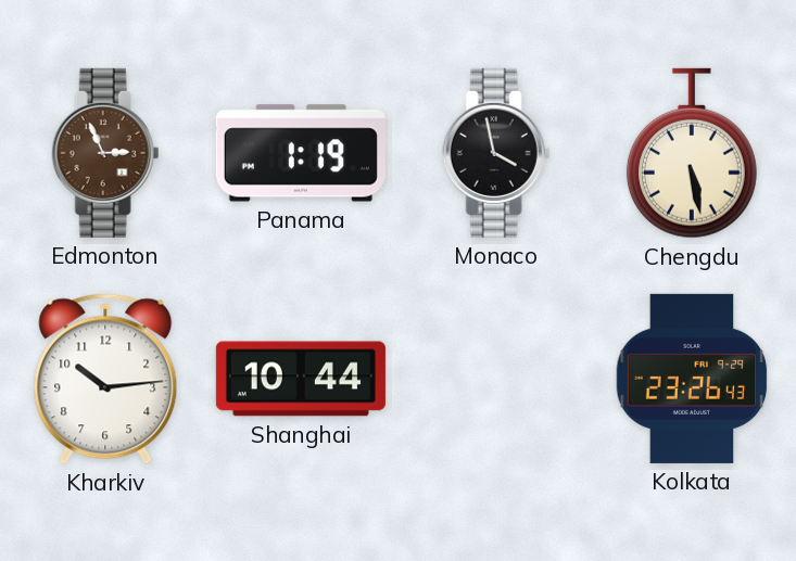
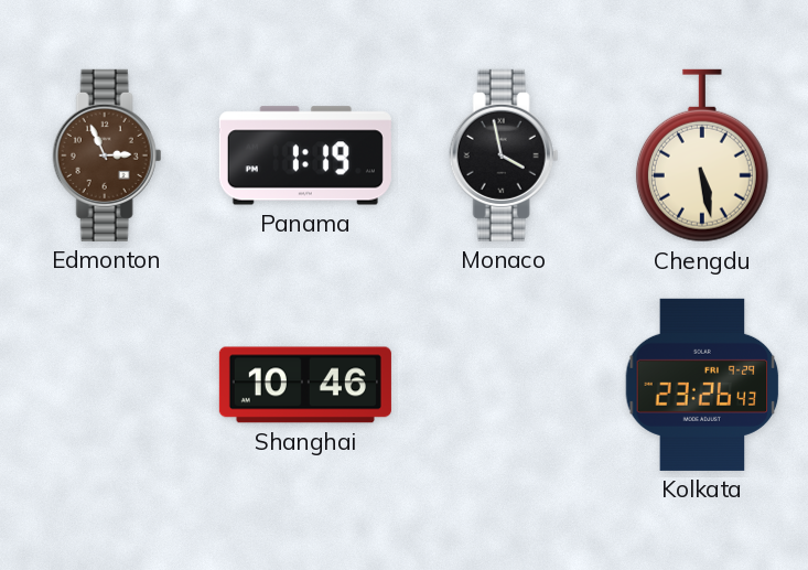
Kharkiv: 10:14 -> none (105, 379)
Shanghai: 10:44 -> 10:46 (305, 385)
